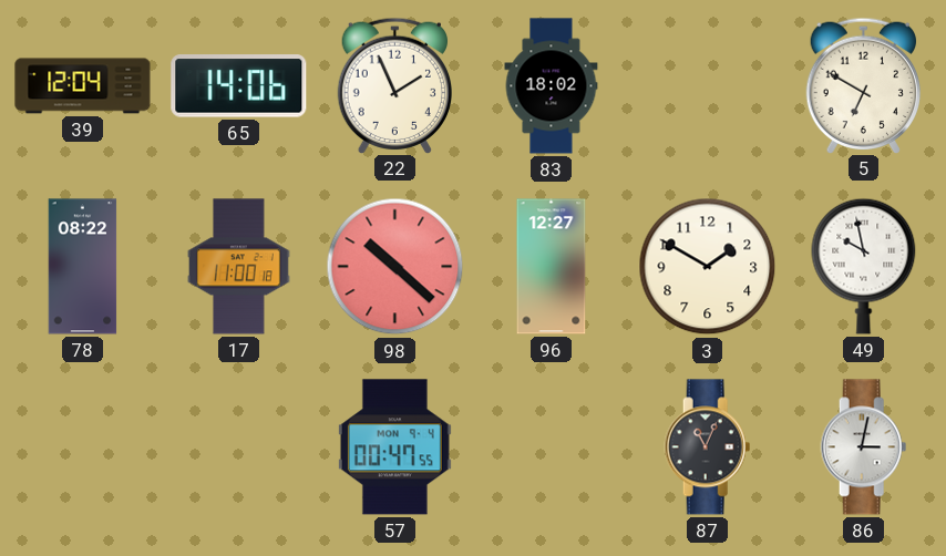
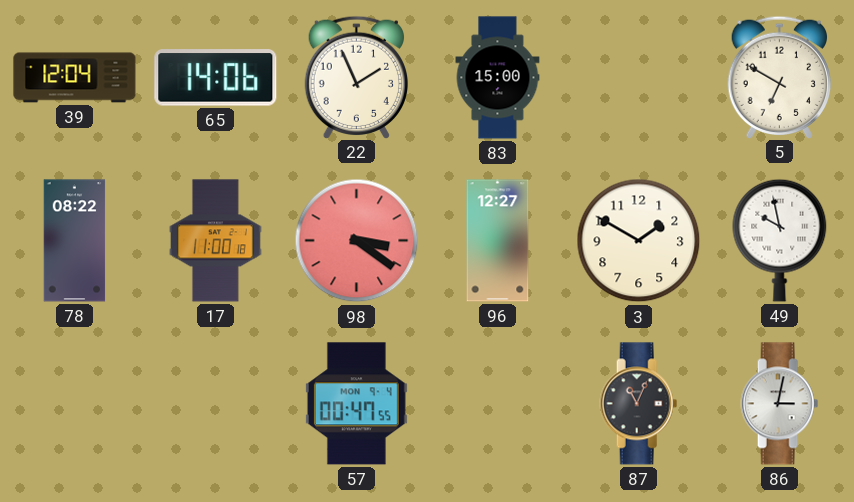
83: 18:02 -> 15:00 (498, 78)
98: 10:22 -> 3:21 (357, 241)
